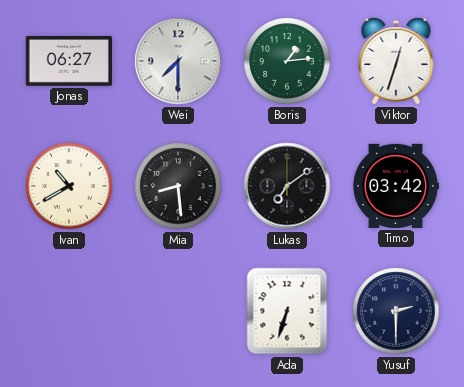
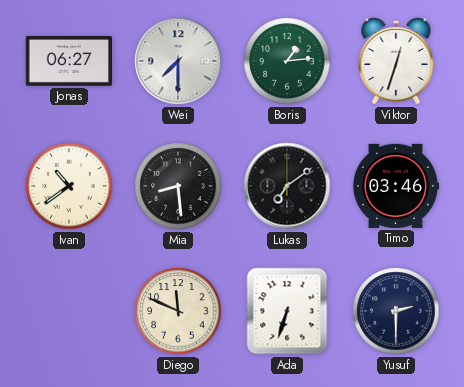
Ivan: 10:40 -> 10:39 (69, 186)
Timo: 03:42 -> 03:46 (395, 186)
Diego: none -> 11:49 (178, 311)
